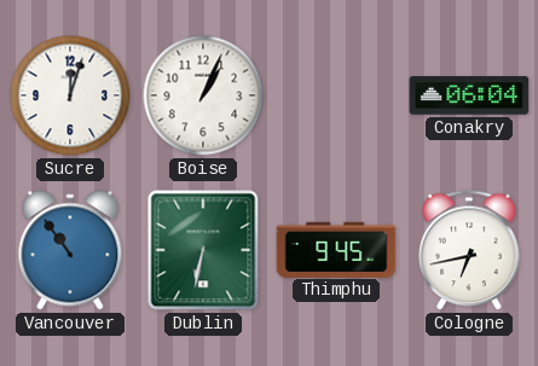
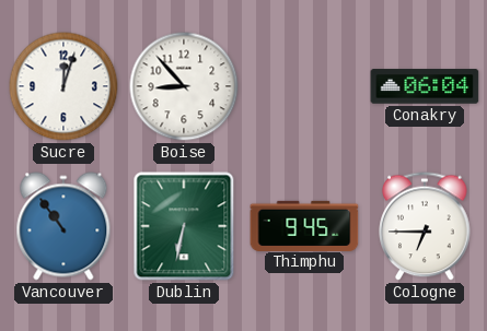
Boise: 1:04 -> 8:53 (184, 86)
Cologne: 6:43 -> 6:45 (425, 226)
